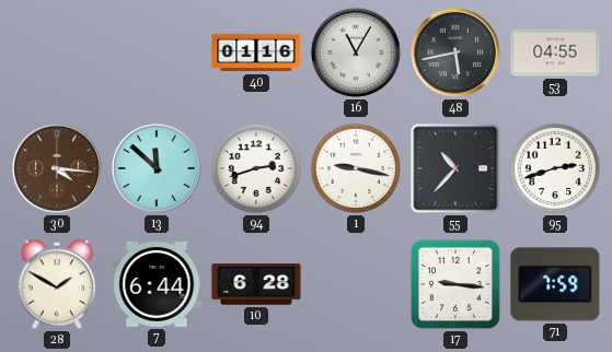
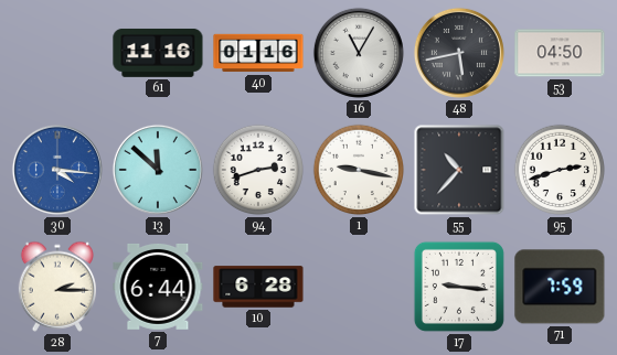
61: none -> 11:16 (158, 53)
53: 04:55 -> 04:50 (560, 53)
30 dial: brown -> blue (57, 170)
28: 1:50 -> 2:15 (56, 287)
